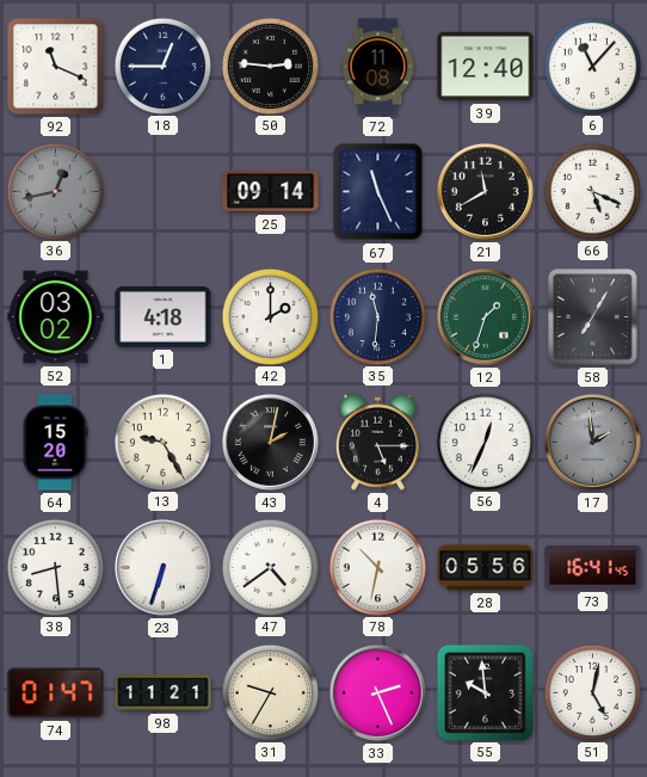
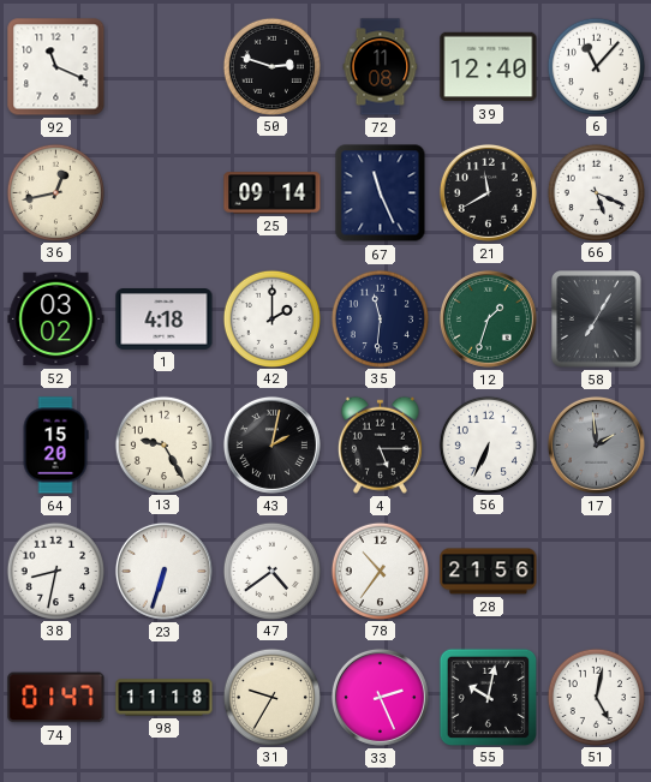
18: 12:45 -> none (162, 66)
50: 2:46 -> 2:48 (271, 66)
36 dial: grey -> cream (55, 192)
56: 12:34 -> 6:34 (488, 444)
38: 8:29 -> 8:32 (55, 571)
78: 10:32 -> 10:36 (380, 571)
28: 05:56 -> 21:56 (489, 572)
73: 16:41 -> none (593, 568)
98: 11:21 -> 11:18 (165, 698)
55: 9:59 -> 10:02 (488, 697)
